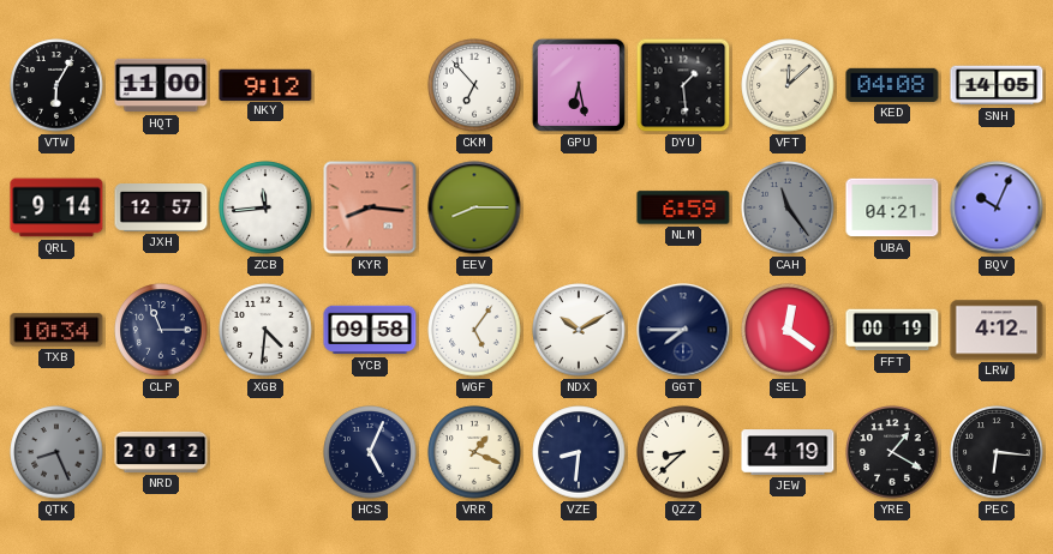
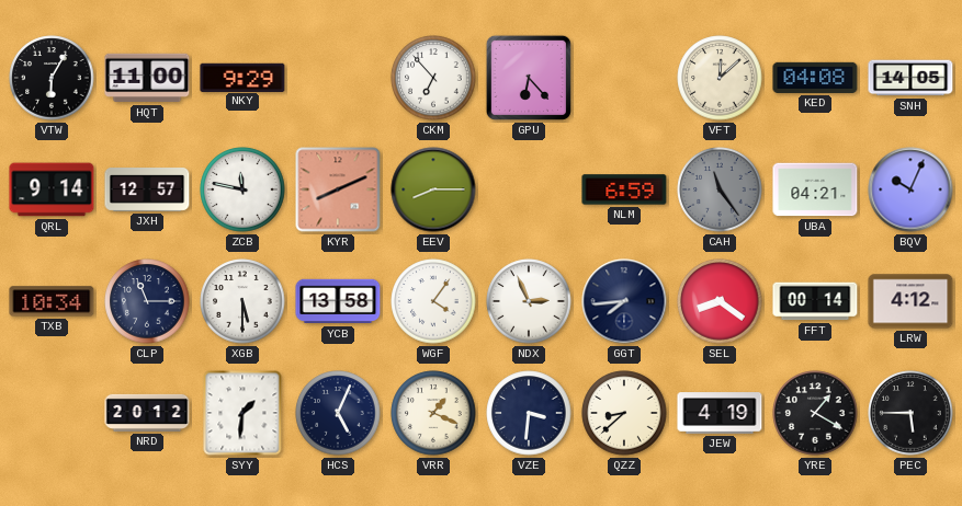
NKY: 9:12 -> 9:29 (242, 77)
GPU: 6:28 -> 6:23 (529, 78)
DYU: 1:29 -> none (683, 85)
ZCB: 11:44 -> 11:47 (242, 189)
KYR: 8:16 -> 8:11 (338, 189)
XGB: 4:31 -> 5:30 (242, 301)
YCB: 09:58 -> 13:58 (338, 301)
WGF: 5:06 -> 4:06 (433, 301)
NDX: 10:10 -> 2:56 (529, 301)
GGT: 7:45 -> 7:44 (624, 301)
SEL: 12:21 -> 8:21 (720, 301)
FFT: 00:19 -> 00:14 (815, 301)
QTK: 8:26 -> none (56, 452)
SYY: none -> 1:31 (242, 413)
VZE: 8:31 -> 3:31 (529, 413)
PEC: 6:16 -> 5:45 (910, 413)
